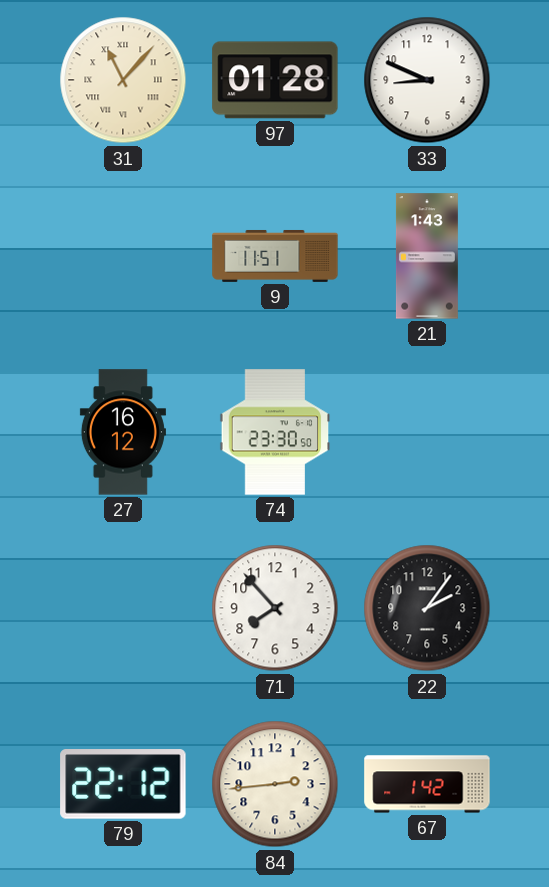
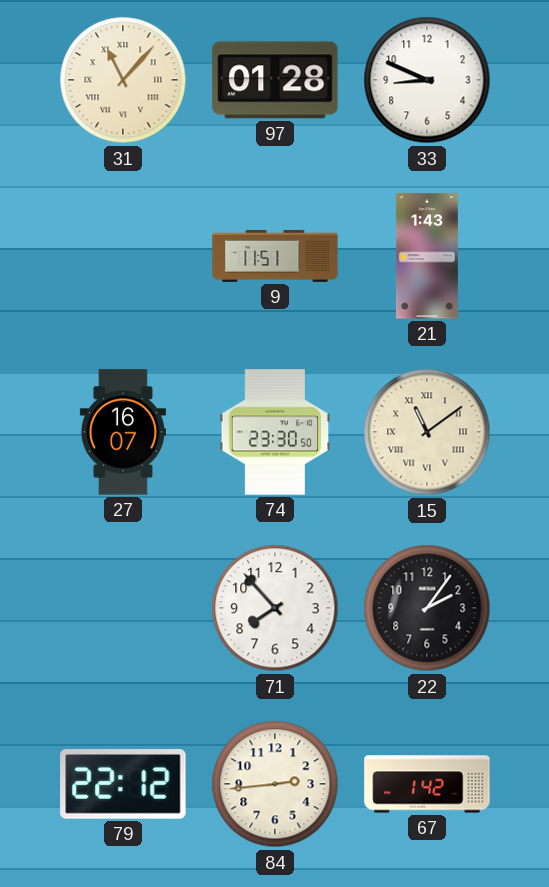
27: 16:12 -> 16:07 (123, 432)
15: none -> 11:09 (427, 432)
